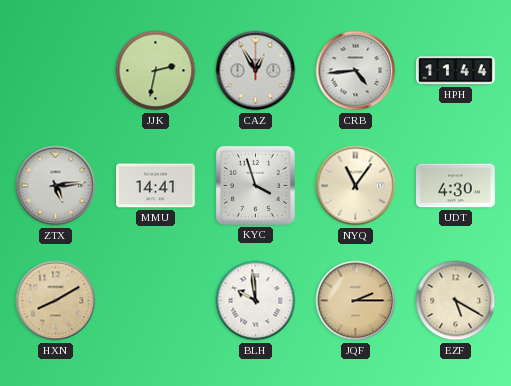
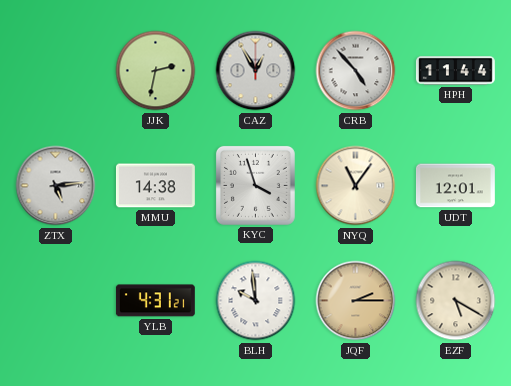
CRB: 4:44 -> 4:53 (356, 71)
MMU: 14:41 -> 14:38 (155, 186)
UDT: 4:30 -> 12:01 (455, 186)
HXN: 8:10 -> none (56, 301)
YLB: none -> 4:31 (155, 301)
